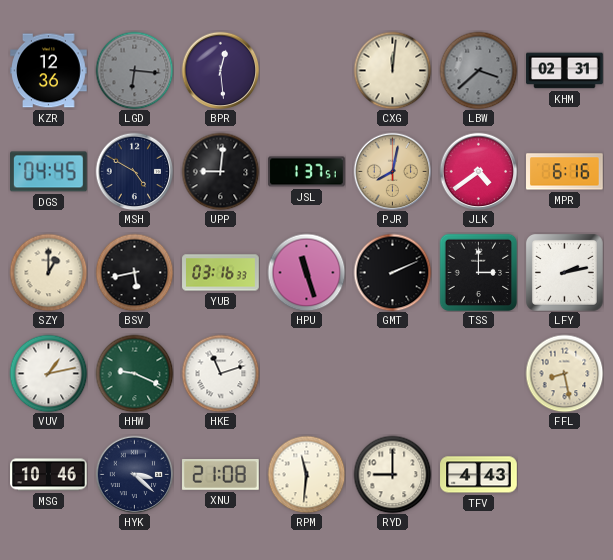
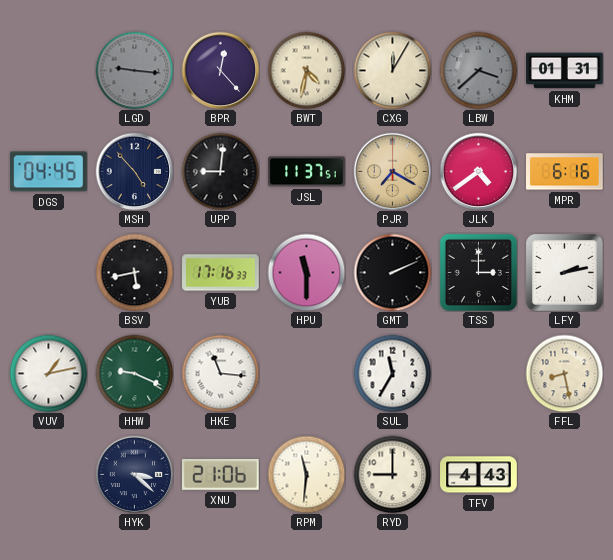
KZR: 12:36 -> none (49, 71)
LGD: 6:16 -> 9:16 (134, 70)
BPR: 12:29 -> 12:23 (220, 70)
BWT: none -> 4:32 (306, 70)
CXG: 12:01 -> 12:05 (392, 70)
KHM: 02:31 -> 01:31 (565, 71)
MSH: 4:50 -> 4:53 (134, 171)
JSL: 1:37 -> 11:37 (307, 172)
PJR: 8:02 -> 7:20 (392, 171)
SZY: 1:00 -> none (48, 272)
YUB: 03:16 -> 17:16 (221, 273)
HPU: 11:27 -> 11:30 (306, 272)
HKE: 11:12 -> 11:16 (220, 373)
SUL: none -> 11:35 (392, 373)
MSG: 10:46 -> none (49, 475)
XNU: 21:08 -> 21:06 (221, 475)
